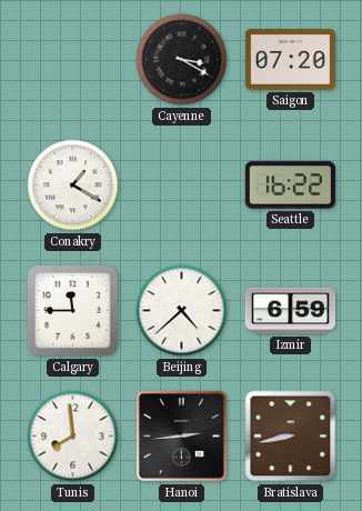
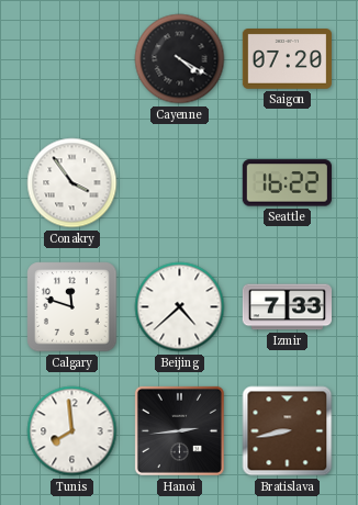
Cayenne: 3:20 -> 4:20 (180, 59)
Conakry: 1:20 -> 3:54 (72, 183)
Calgary: 11:45 -> 11:48 (72, 307)
Izmir: 6:59 -> 7:33 (287, 307)
